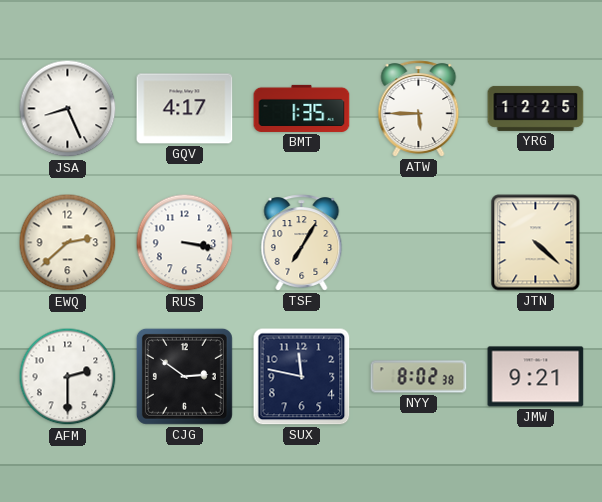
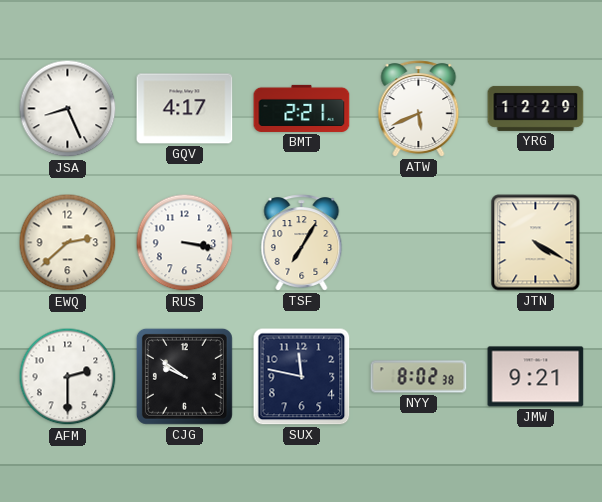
BMT: 1:35 -> 2:21 (302, 108)
ATW: 5:45 -> 5:41 (419, 109)
YRG: 12:25 -> 12:29 (536, 108)
JTN: 4:22 -> 4:20 (536, 243)
CJG: 2:51 -> 9:51 (184, 376)
